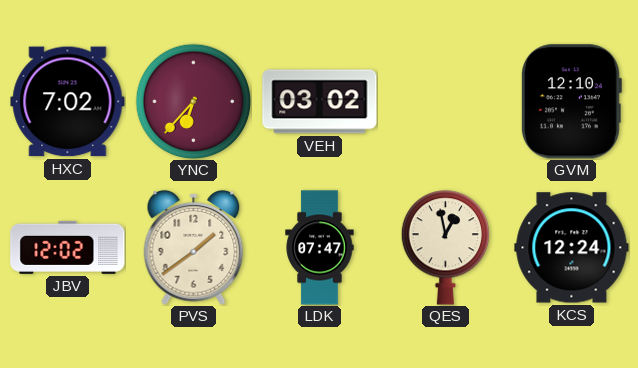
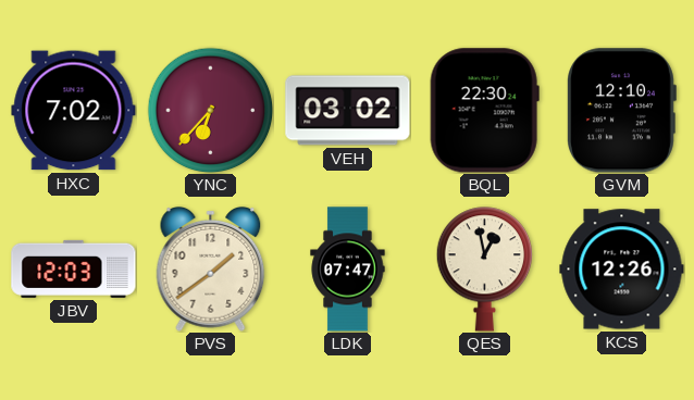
BQL: none -> 22:30 (484, 111)
JBV: 12:02 -> 12:03 (74, 268)
KCS: 12:24 -> 12:26 (622, 270)
